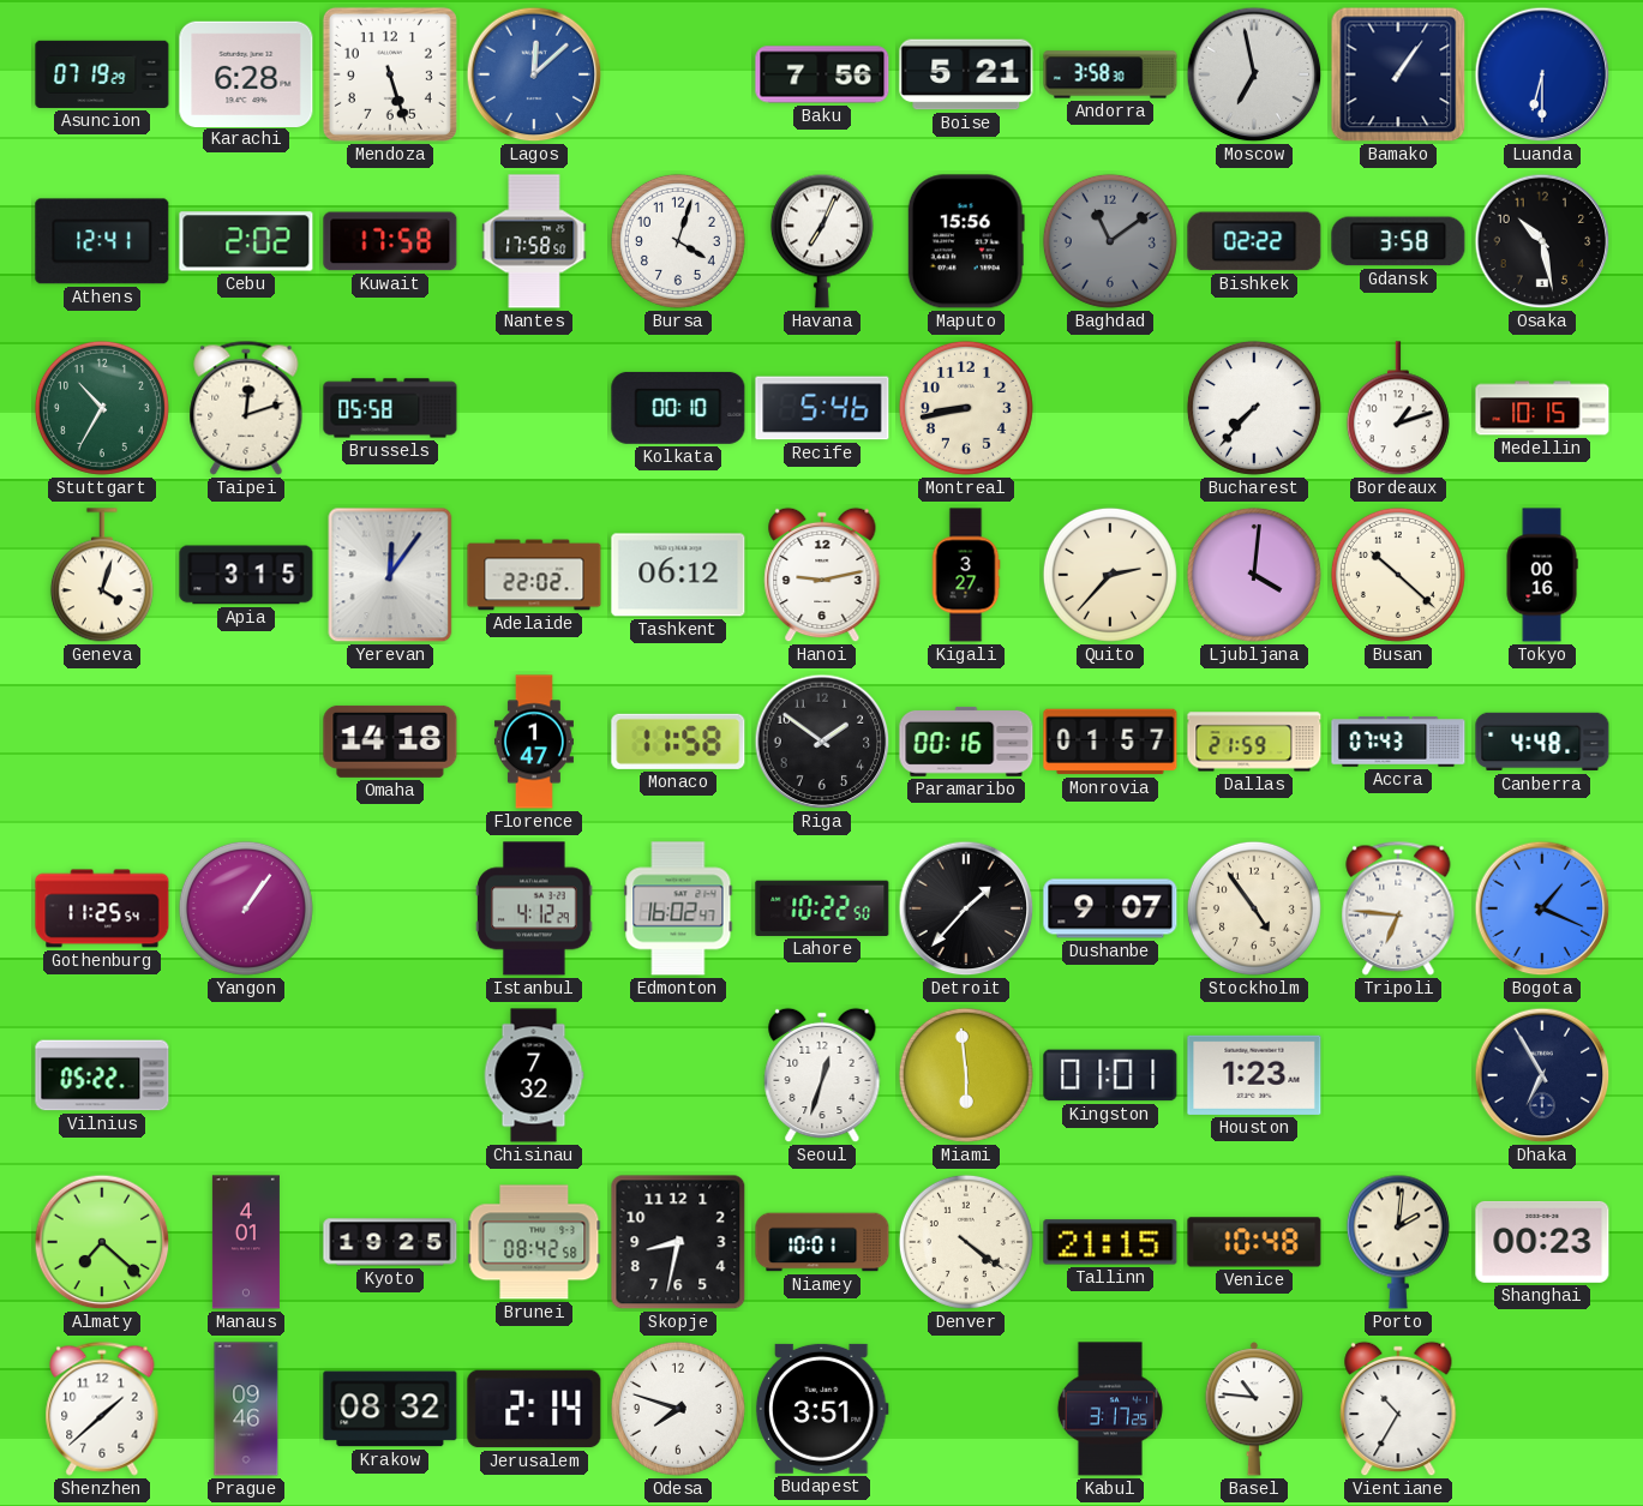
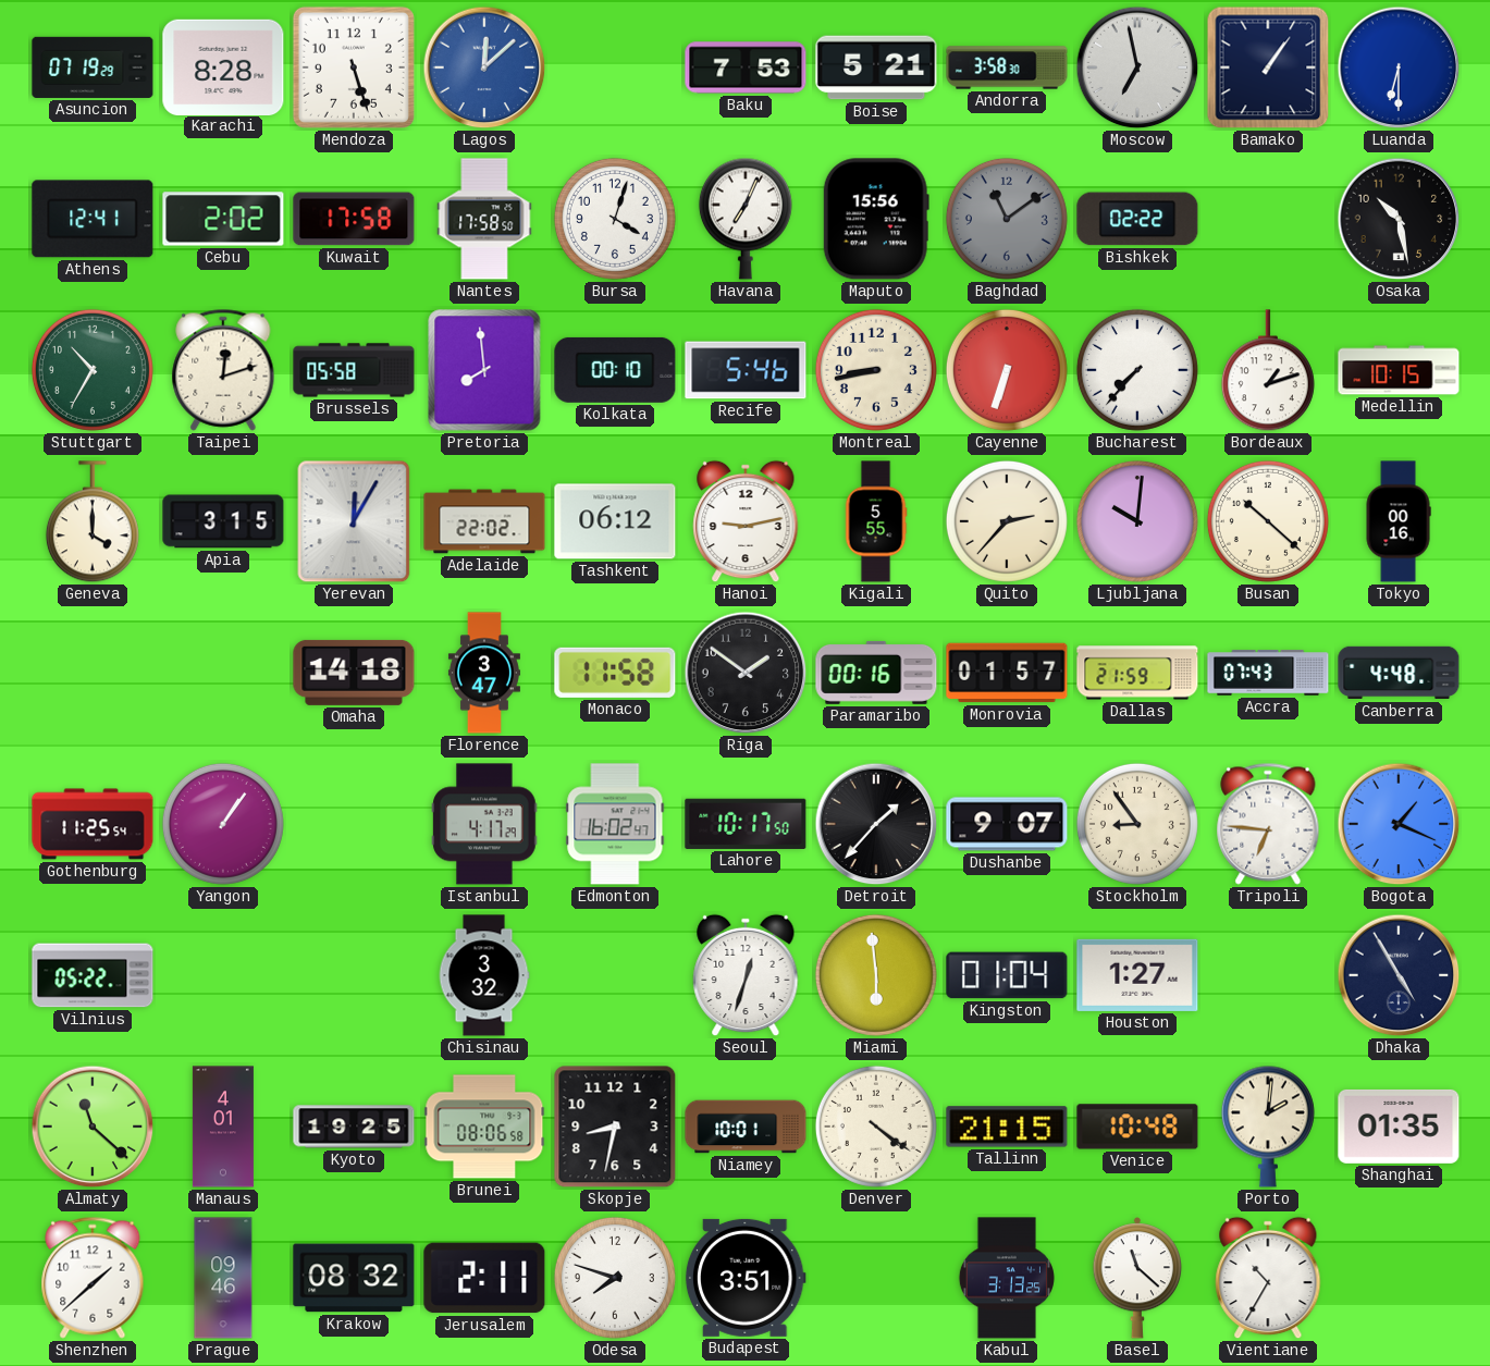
Karachi: 6:28 -> 8:28 (223, 66)
Baku: 7:56 -> 7:53 (746, 67)
Gdansk: 3:58 -> none (1398, 241)
Pretoria: none -> 7:59 (484, 370)
Cayenne: none -> 6:33 (1007, 370)
Geneva: 4:03 -> 4:00 (93, 522)
Yerevan: 12:06 -> 12:05 (354, 521)
Kigali: 3:27 -> 5:55 (876, 521)
Ljubljana: 4:01 -> 10:01 (1137, 521)
Florence: 1:47 -> 3:47 (484, 673)
Istanbul: 4:12 -> 4:17 (484, 824)
Lahore: 10:22 -> 10:17 (746, 824)
Stockholm: 4:54 -> 8:54 (1137, 824)
Chisinau: 7:32 -> 3:32 (484, 975)
Kingston: 01:01 -> 01:04 (1007, 975)
Houston: 1:23 -> 1:27 (1137, 975)
Dhaka: 6:55 -> 4:55 (1399, 975)
Almaty: 7:22 -> 11:22 (93, 1127)
Brunei: 08:42 -> 08:06 (484, 1127)
Shanghai: 00:23 -> 01:35 (1399, 1127)
Jerusalem: 2:14 -> 2:11 (484, 1278)
Kabul: 3:17 -> 3:13 (1007, 1278)
Basel: 10:46 -> 11:22 (1137, 1278)
